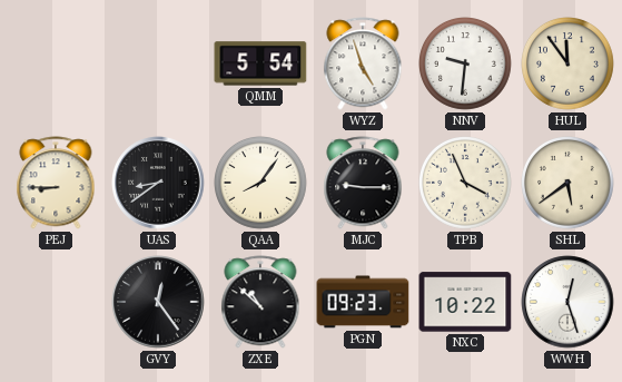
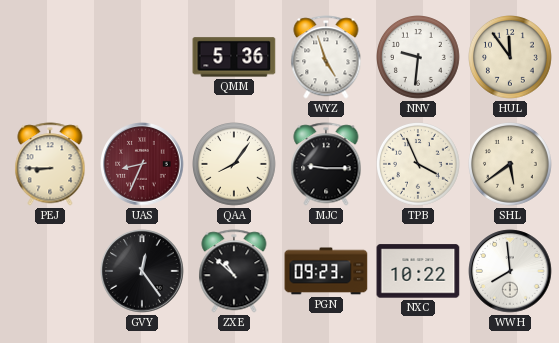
QMM: 5:54 -> 5:36 (234, 57)
UAS: 8:39 -> 8:34 (142, 164)
UAS dial: black -> burgundy (142, 164)
WWH: 12:27 -> 7:59 (510, 271)
